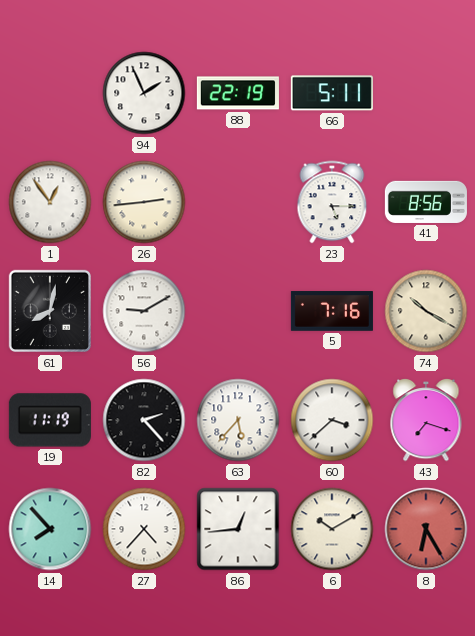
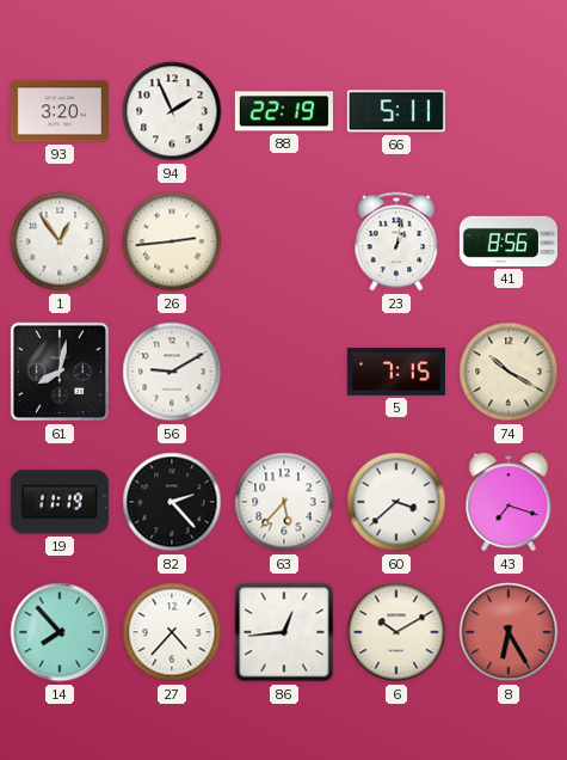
93: none -> 3:20 (60, 111)
23: 5:15 -> 1:02 (396, 241)
5: 7:16 -> 7:15 (396, 372)
